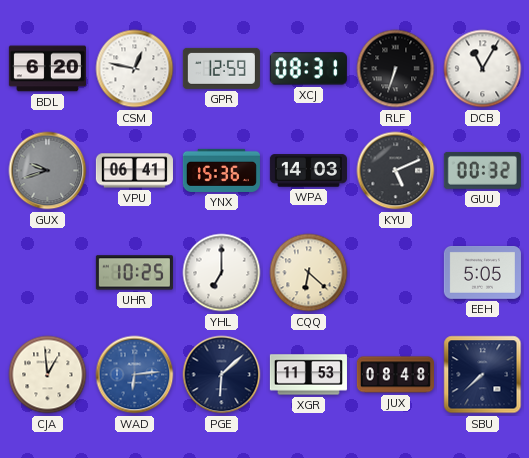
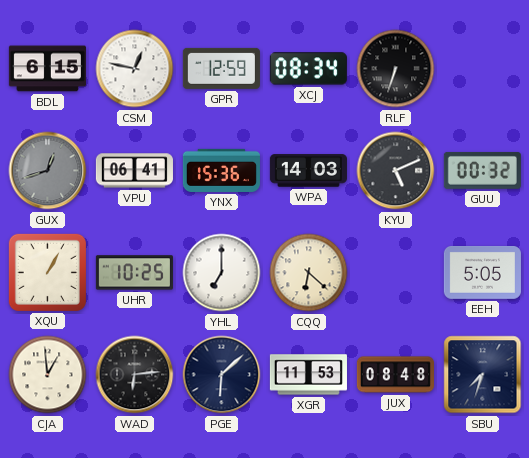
BDL: 6:20 -> 6:15 (47, 69)
XCJ: 08:31 -> 08:34 (308, 69)
DCB: 11:05 -> none (483, 69)
GUX: 9:42 -> 12:42 (48, 171)
XQU: none -> 1:05 (47, 272)
WAD dial: blue -> black (135, 375)
SBU: 7:38 -> 7:33 (483, 375)
